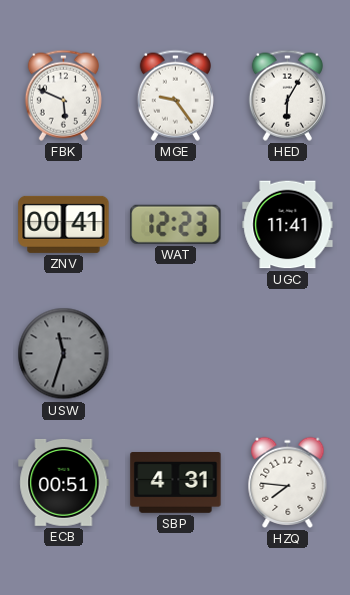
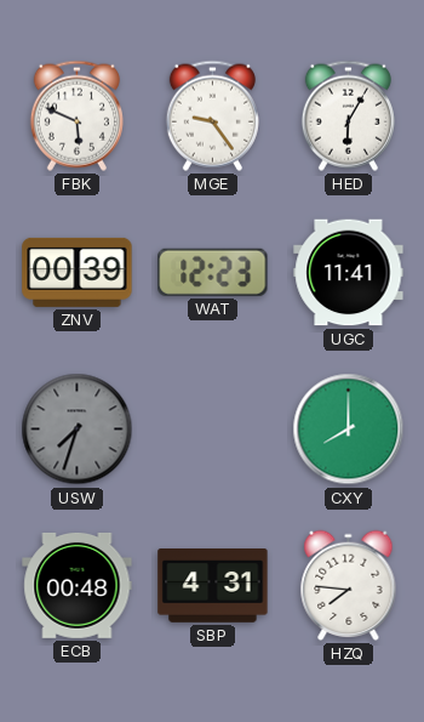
ZNV: 00:41 -> 00:39 (78, 272)
USW: 11:33 -> 7:33 (78, 430)
CXY: none -> 8:00 (349, 430)
ECB: 00:51 -> 00:48 (78, 585)
